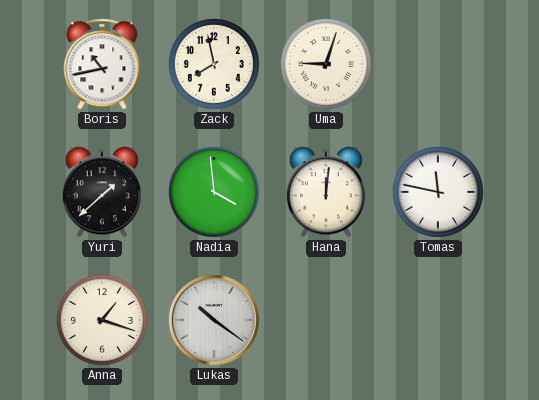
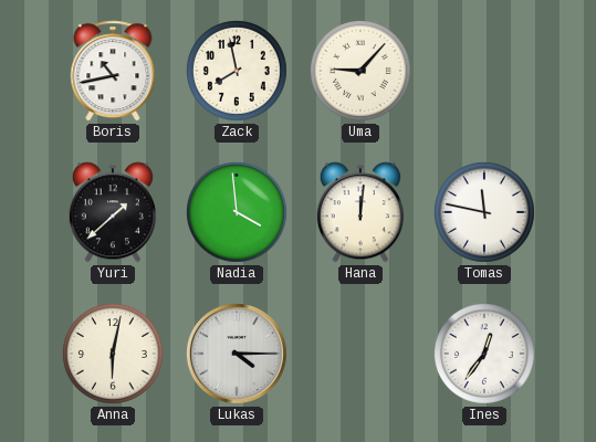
Uma: 9:03 -> 9:07 (360, 71)
Anna: 1:18 -> 6:02 (113, 354)
Lukas: 10:21 -> 4:15 (237, 354)
Ines: none -> 12:36 (484, 354)
